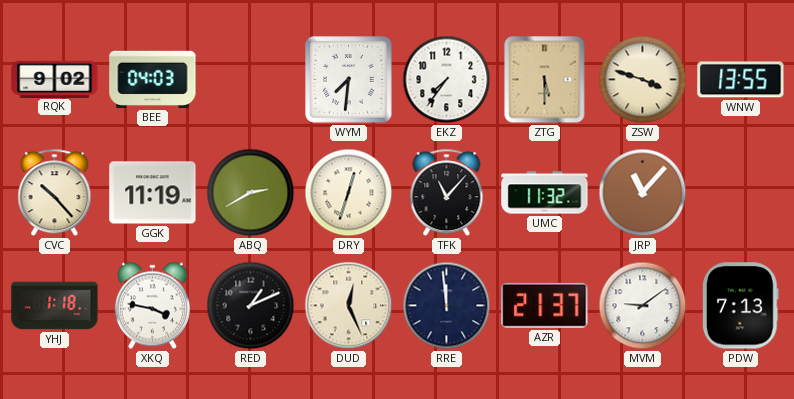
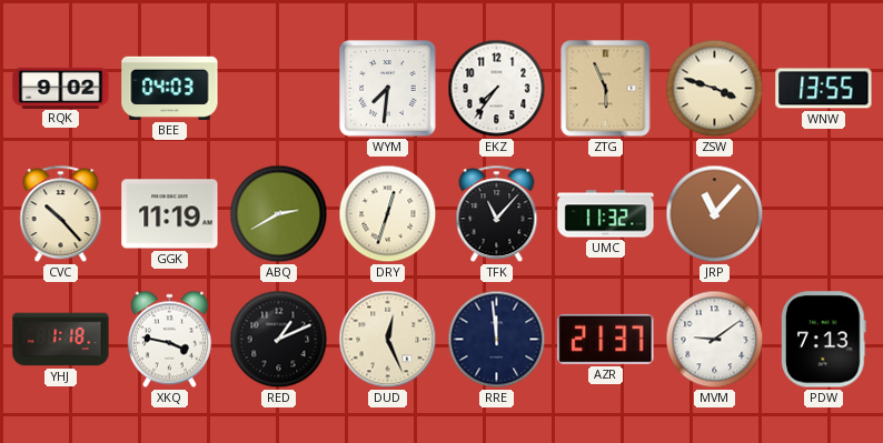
ZTG: 5:30 -> 5:56 (606, 89)
